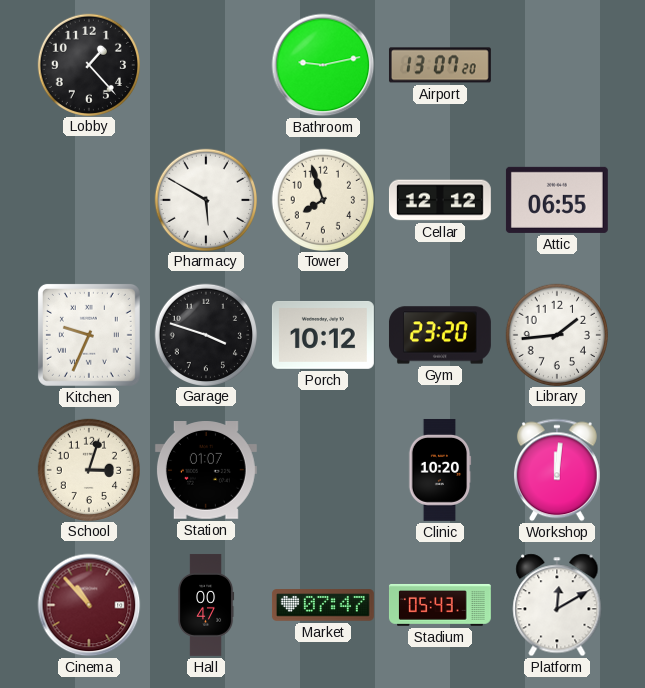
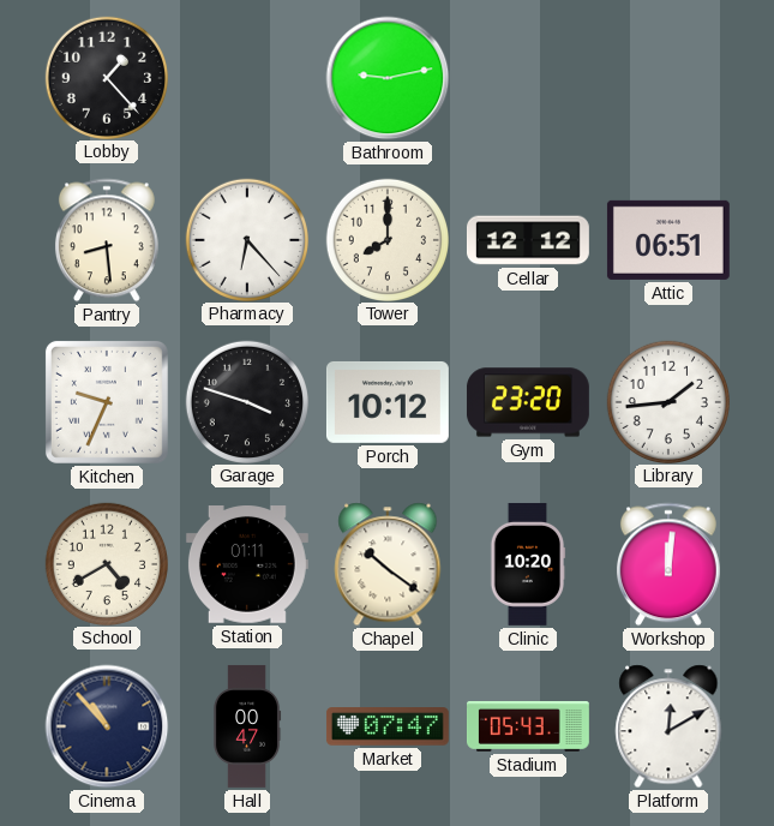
Airport: 13:07 -> none (440, 65)
Pantry: none -> 8:29 (107, 240)
Pharmacy: 5:50 -> 6:23 (246, 239)
Tower: 7:57 -> 8:00 (386, 239)
Attic: 06:55 -> 06:51 (668, 240)
School: 3:03 -> 4:40 (106, 563)
Station: 01:07 -> 01:11 (247, 565)
Chapel: none -> 10:21 (388, 564)
Cinema dial: burgundy -> navy (107, 726)
